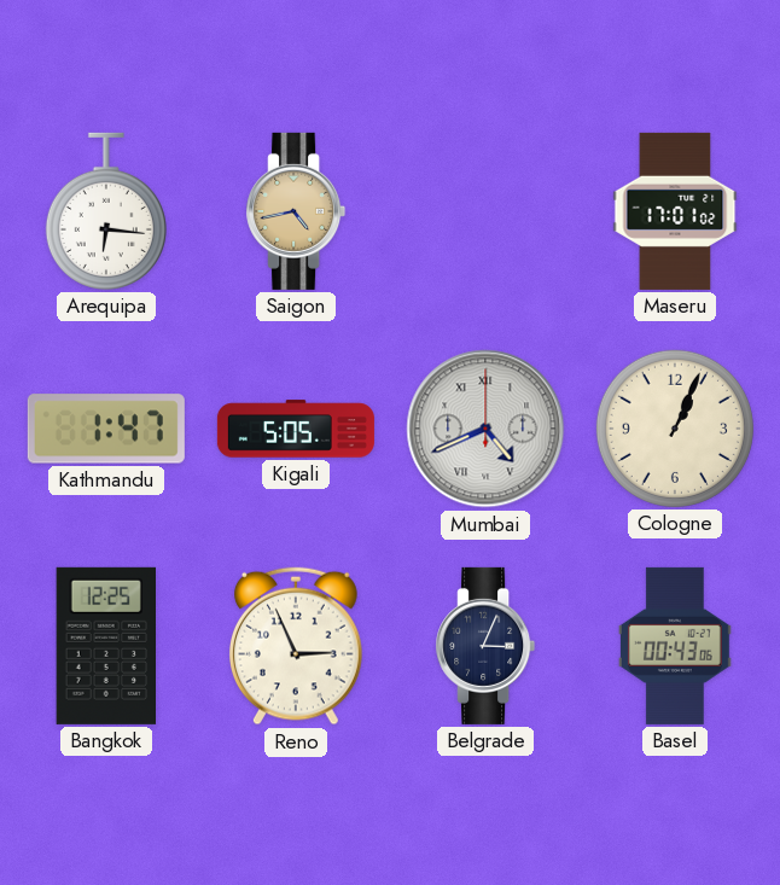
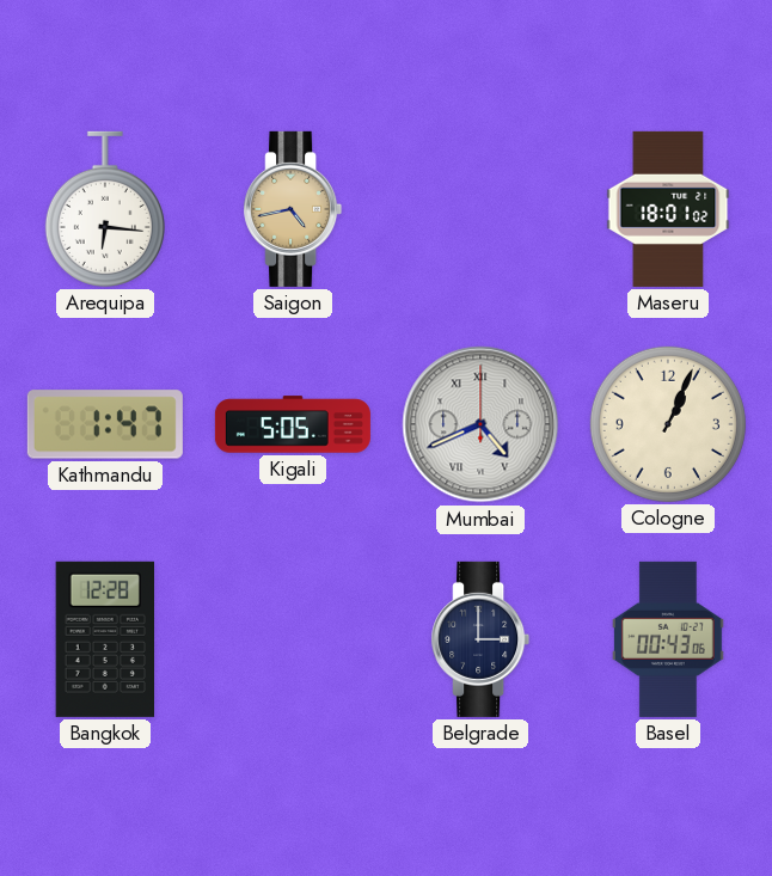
Maseru: 17:01 -> 18:01 (668, 209)
Bangkok: 12:25 -> 12:28 (105, 639)
Reno: 2:56 -> none (296, 646)
Belgrade: 3:04 -> 3:00 (480, 639)
